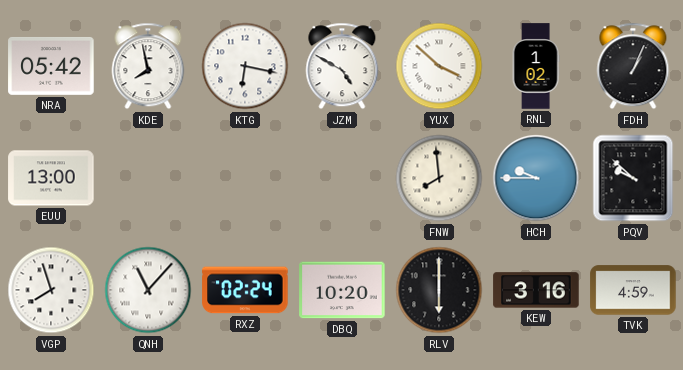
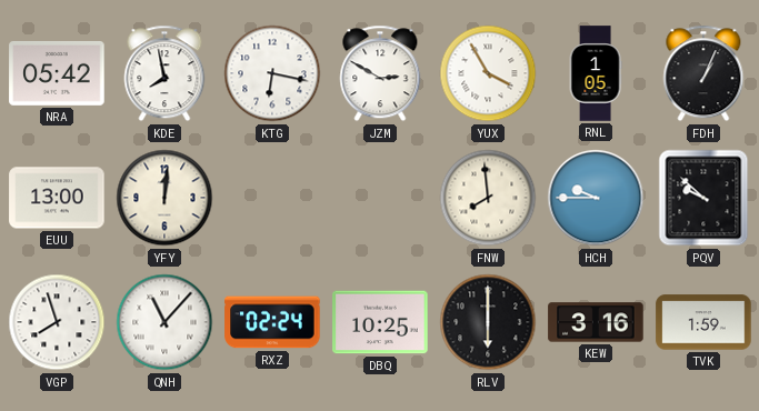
JZM: 4:50 -> 2:50 (380, 73)
YUX: 3:52 -> 3:55 (488, 73)
RNL: 1:02 -> 1:05 (596, 73)
YFY: none -> 12:01 (164, 198)
DBQ: 10:20 -> 10:25 (380, 322)
TVK: 4:59 -> 1:59 (703, 322)
